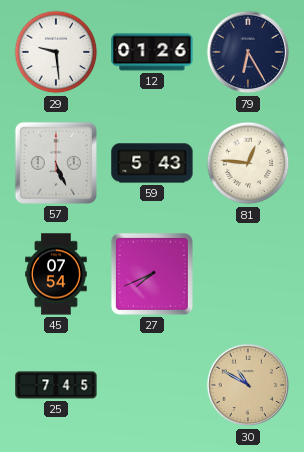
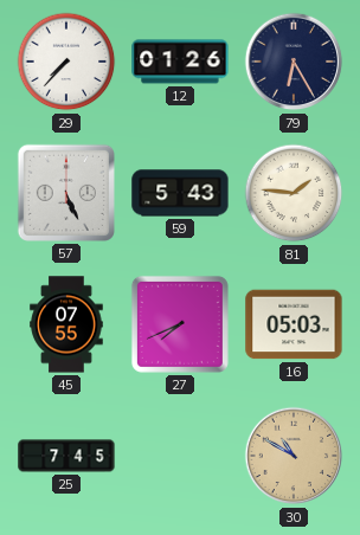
29: 9:29 -> 7:37 (66, 62)
81: 12:46 -> 1:46 (294, 193)
45: 07:54 -> 07:55 (66, 324)
16: none -> 05:03 (294, 324)
